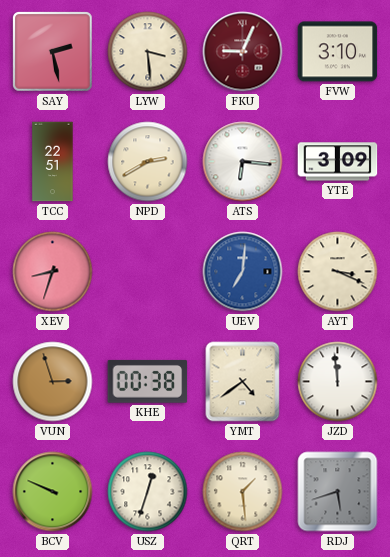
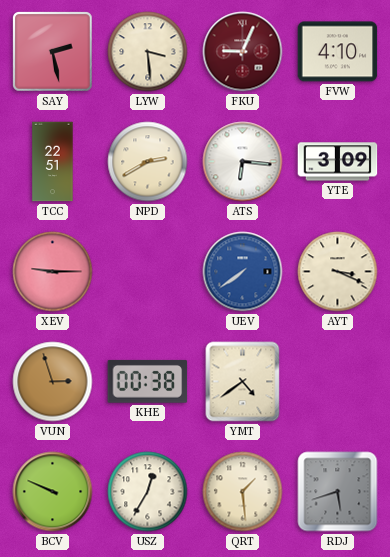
FVW: 3:10 -> 4:10 (338, 52)
XEV: 8:33 -> 9:15 (53, 272)
UEV: 7:01 -> 7:39 (243, 272)
JZD: 11:59 -> none (338, 382)
USZ: 12:33 -> 12:35 (148, 492)
